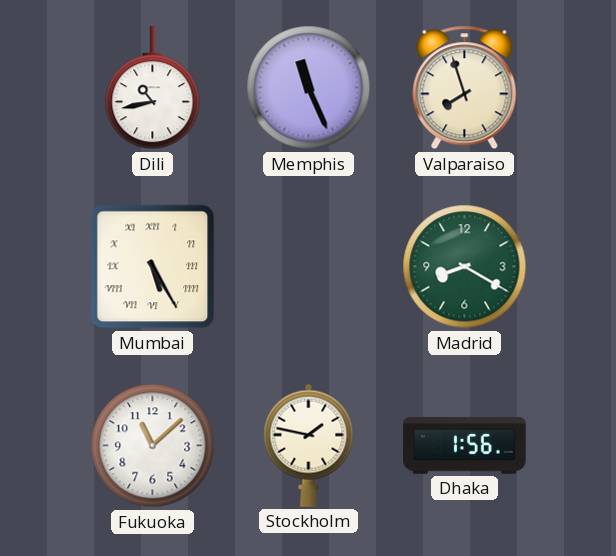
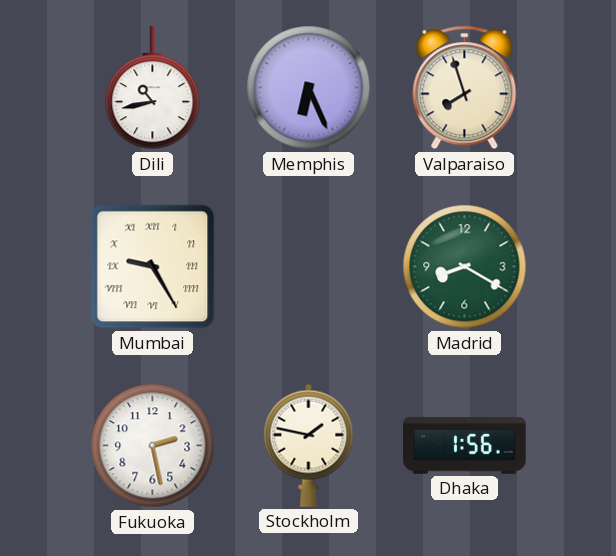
Memphis: 11:26 -> 6:26 (309, 88)
Mumbai: 5:25 -> 9:25 (153, 267)
Fukuoka: 11:08 -> 2:28 (153, 446)
